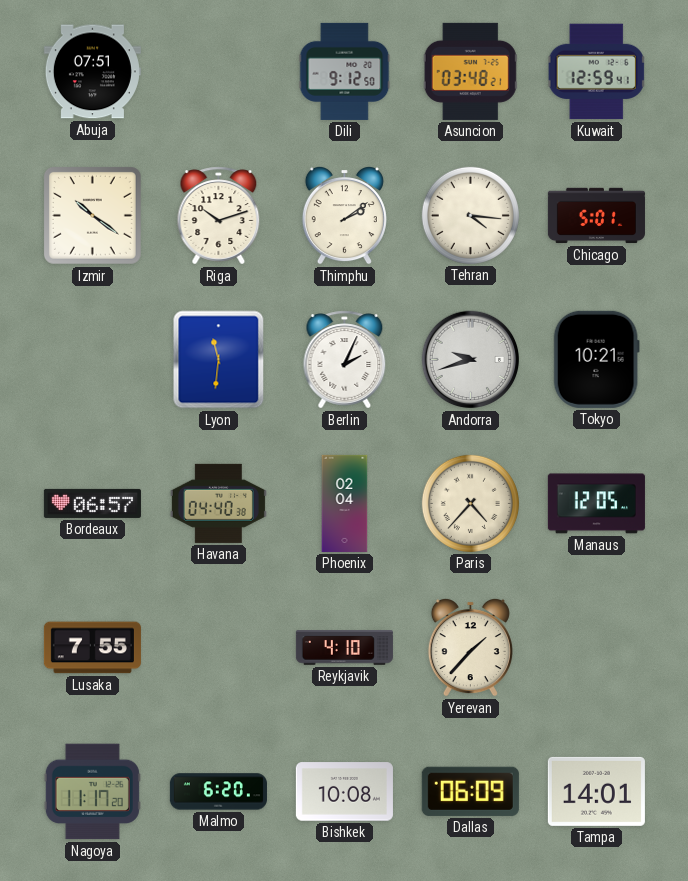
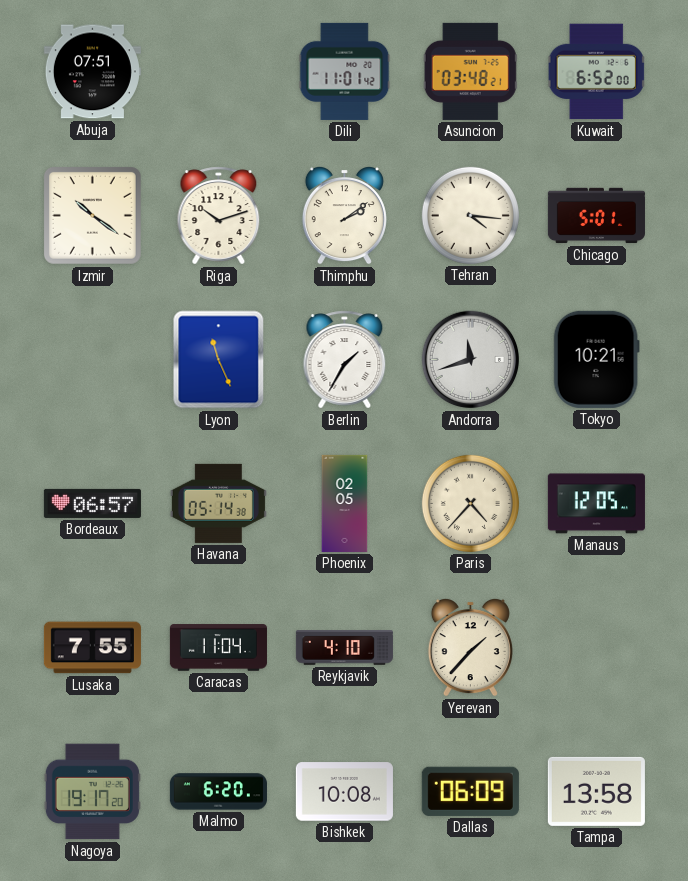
Dili: 9:12 -> 11:01 (345, 71)
Kuwait: 12:59 -> 6:52 (597, 72)
Lyon: 11:31 -> 11:26 (219, 360)
Berlin: 2:04 -> 1:35 (345, 360)
Andorra: 9:42 -> 11:42 (471, 360)
Havana: 04:40 -> 05:14 (218, 503)
Phoenix: 02:04 -> 02:05 (345, 503)
Caracas: none -> 11:04 (218, 648)
Nagoya: 11:17 -> 19:17 (92, 792)
Tampa: 14:01 -> 13:58 (596, 791)
